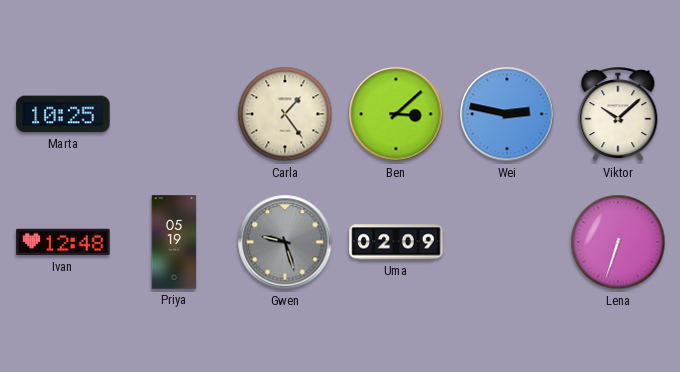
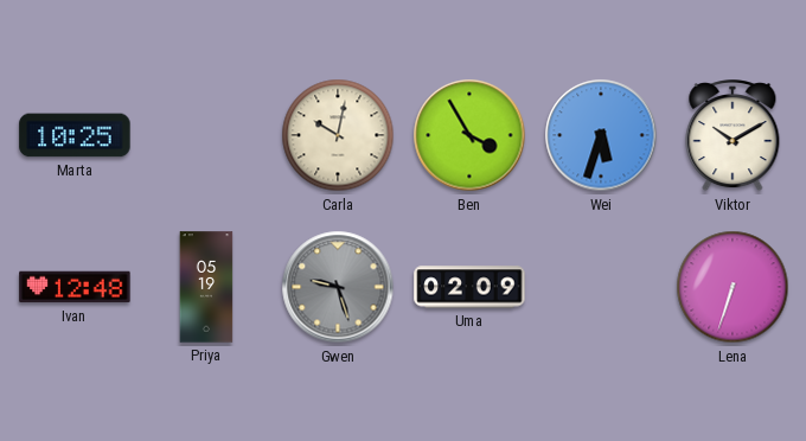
Carla: 1:24 -> 10:02 (338, 135)
Ben: 3:08 -> 3:55 (469, 135)
Wei: 2:47 -> 5:33 (601, 135)
Viktor: 10:08 -> 10:10 (733, 136)
